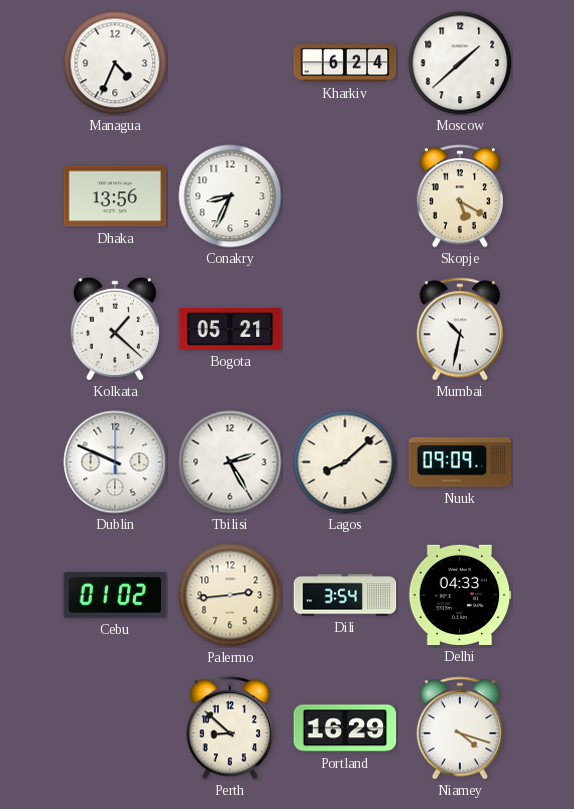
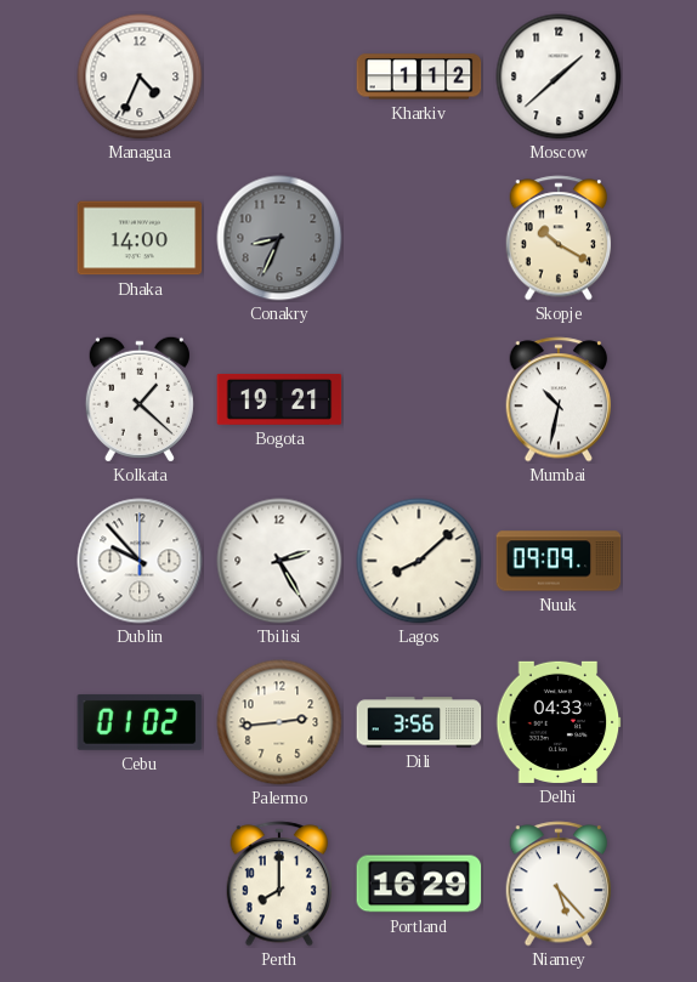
Kharkiv: 6:24 -> 1:12 (419, 76)
Dhaka: 13:56 -> 14:00 (140, 238)
Conakry dial: white -> grey (279, 238)
Skopje: 5:20 -> 10:20 (559, 238)
Bogota: 05:21 -> 19:21 (279, 399)
Dublin: 9:49 -> 9:53 (140, 561)
Dili: 3:54 -> 3:56 (419, 722)
Perth: 8:52 -> 8:00 (279, 884)
Niamey: 4:18 -> 5:23 (559, 884)
